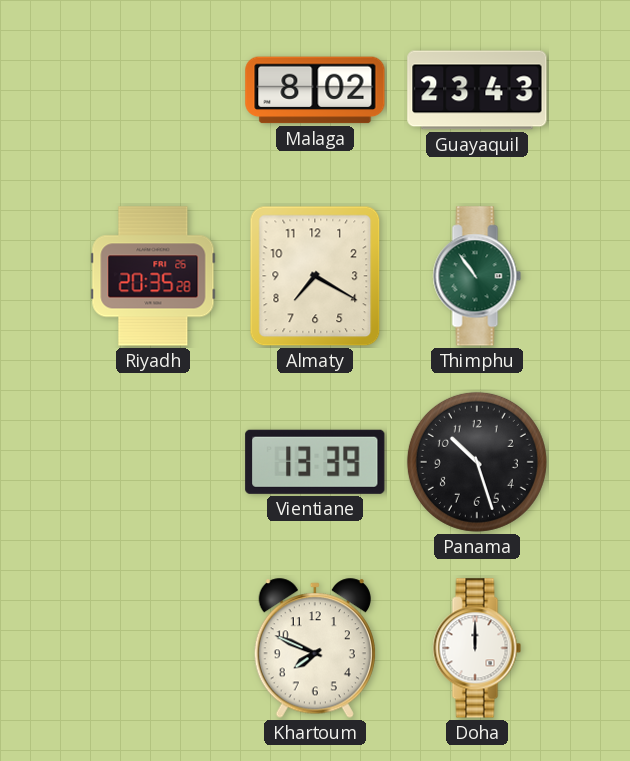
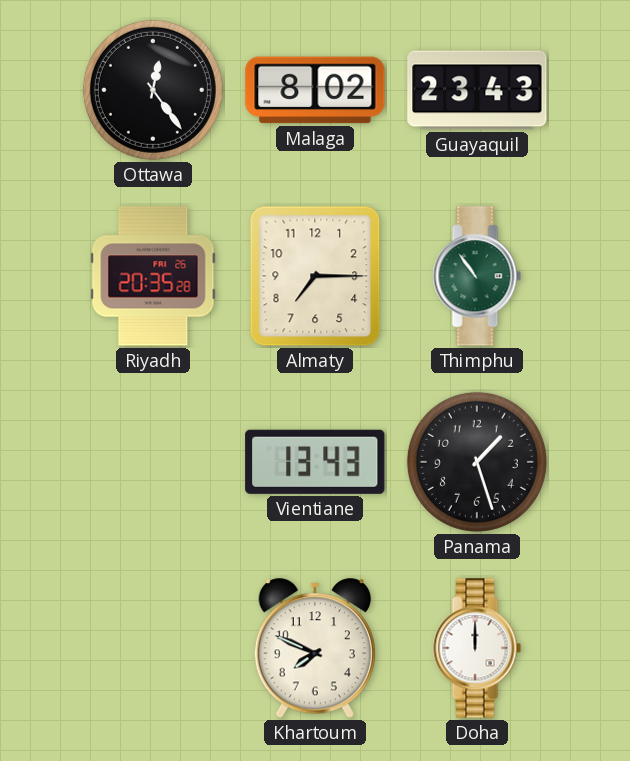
Ottawa: none -> 12:24 (153, 90)
Almaty: 7:20 -> 7:15 (315, 276)
Vientiane: 13:39 -> 13:43 (315, 462)
Panama: 10:27 -> 1:27 (477, 462)
